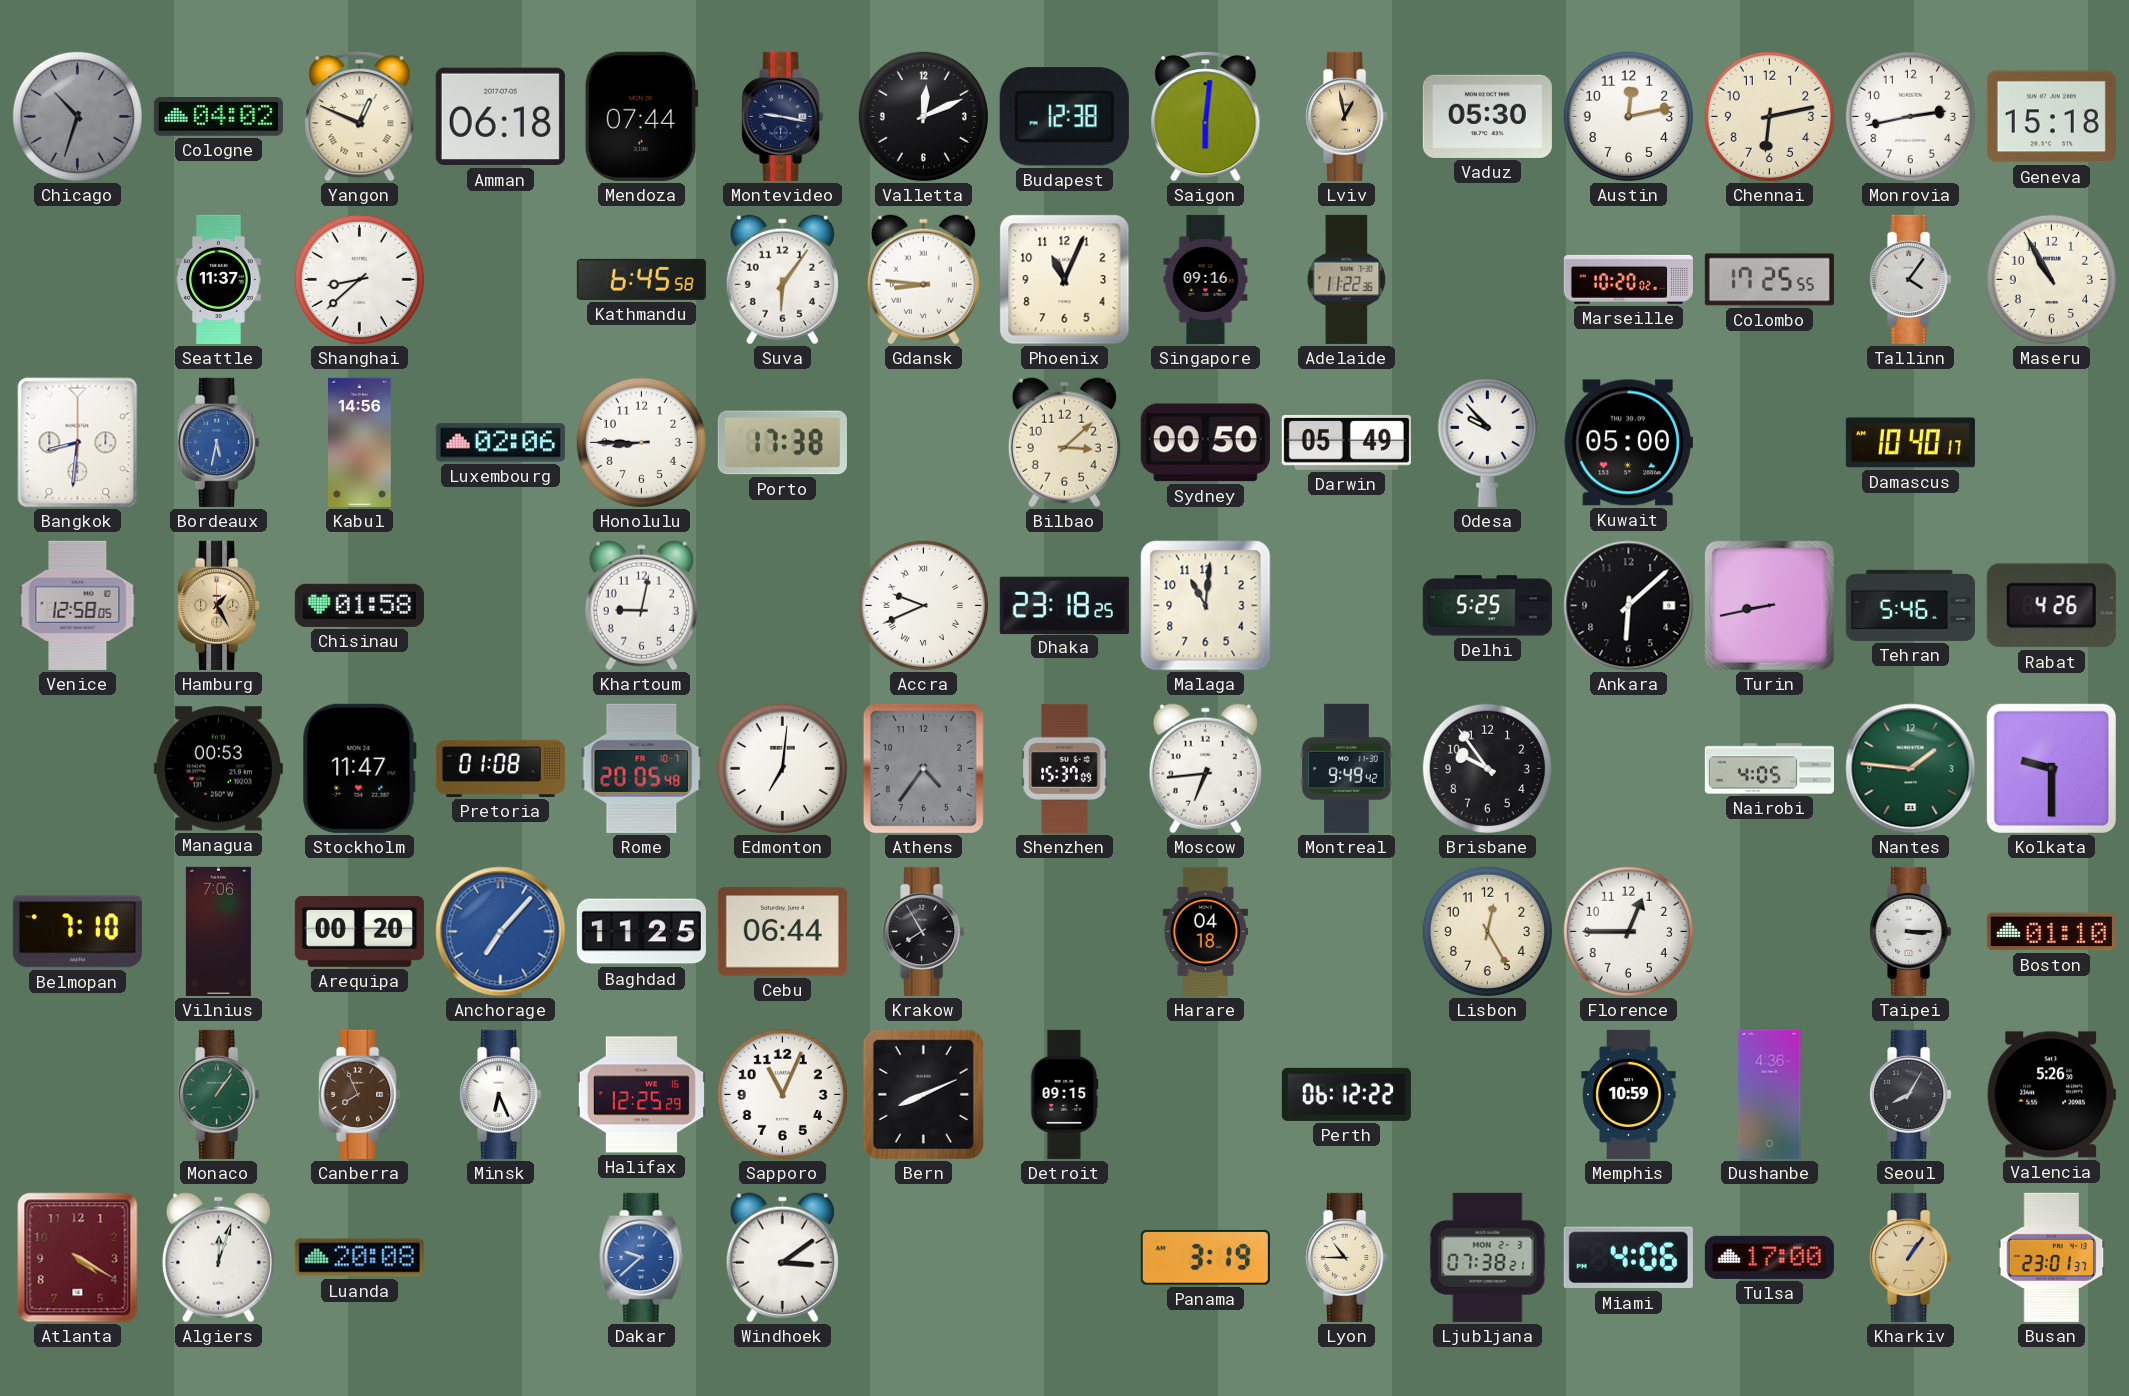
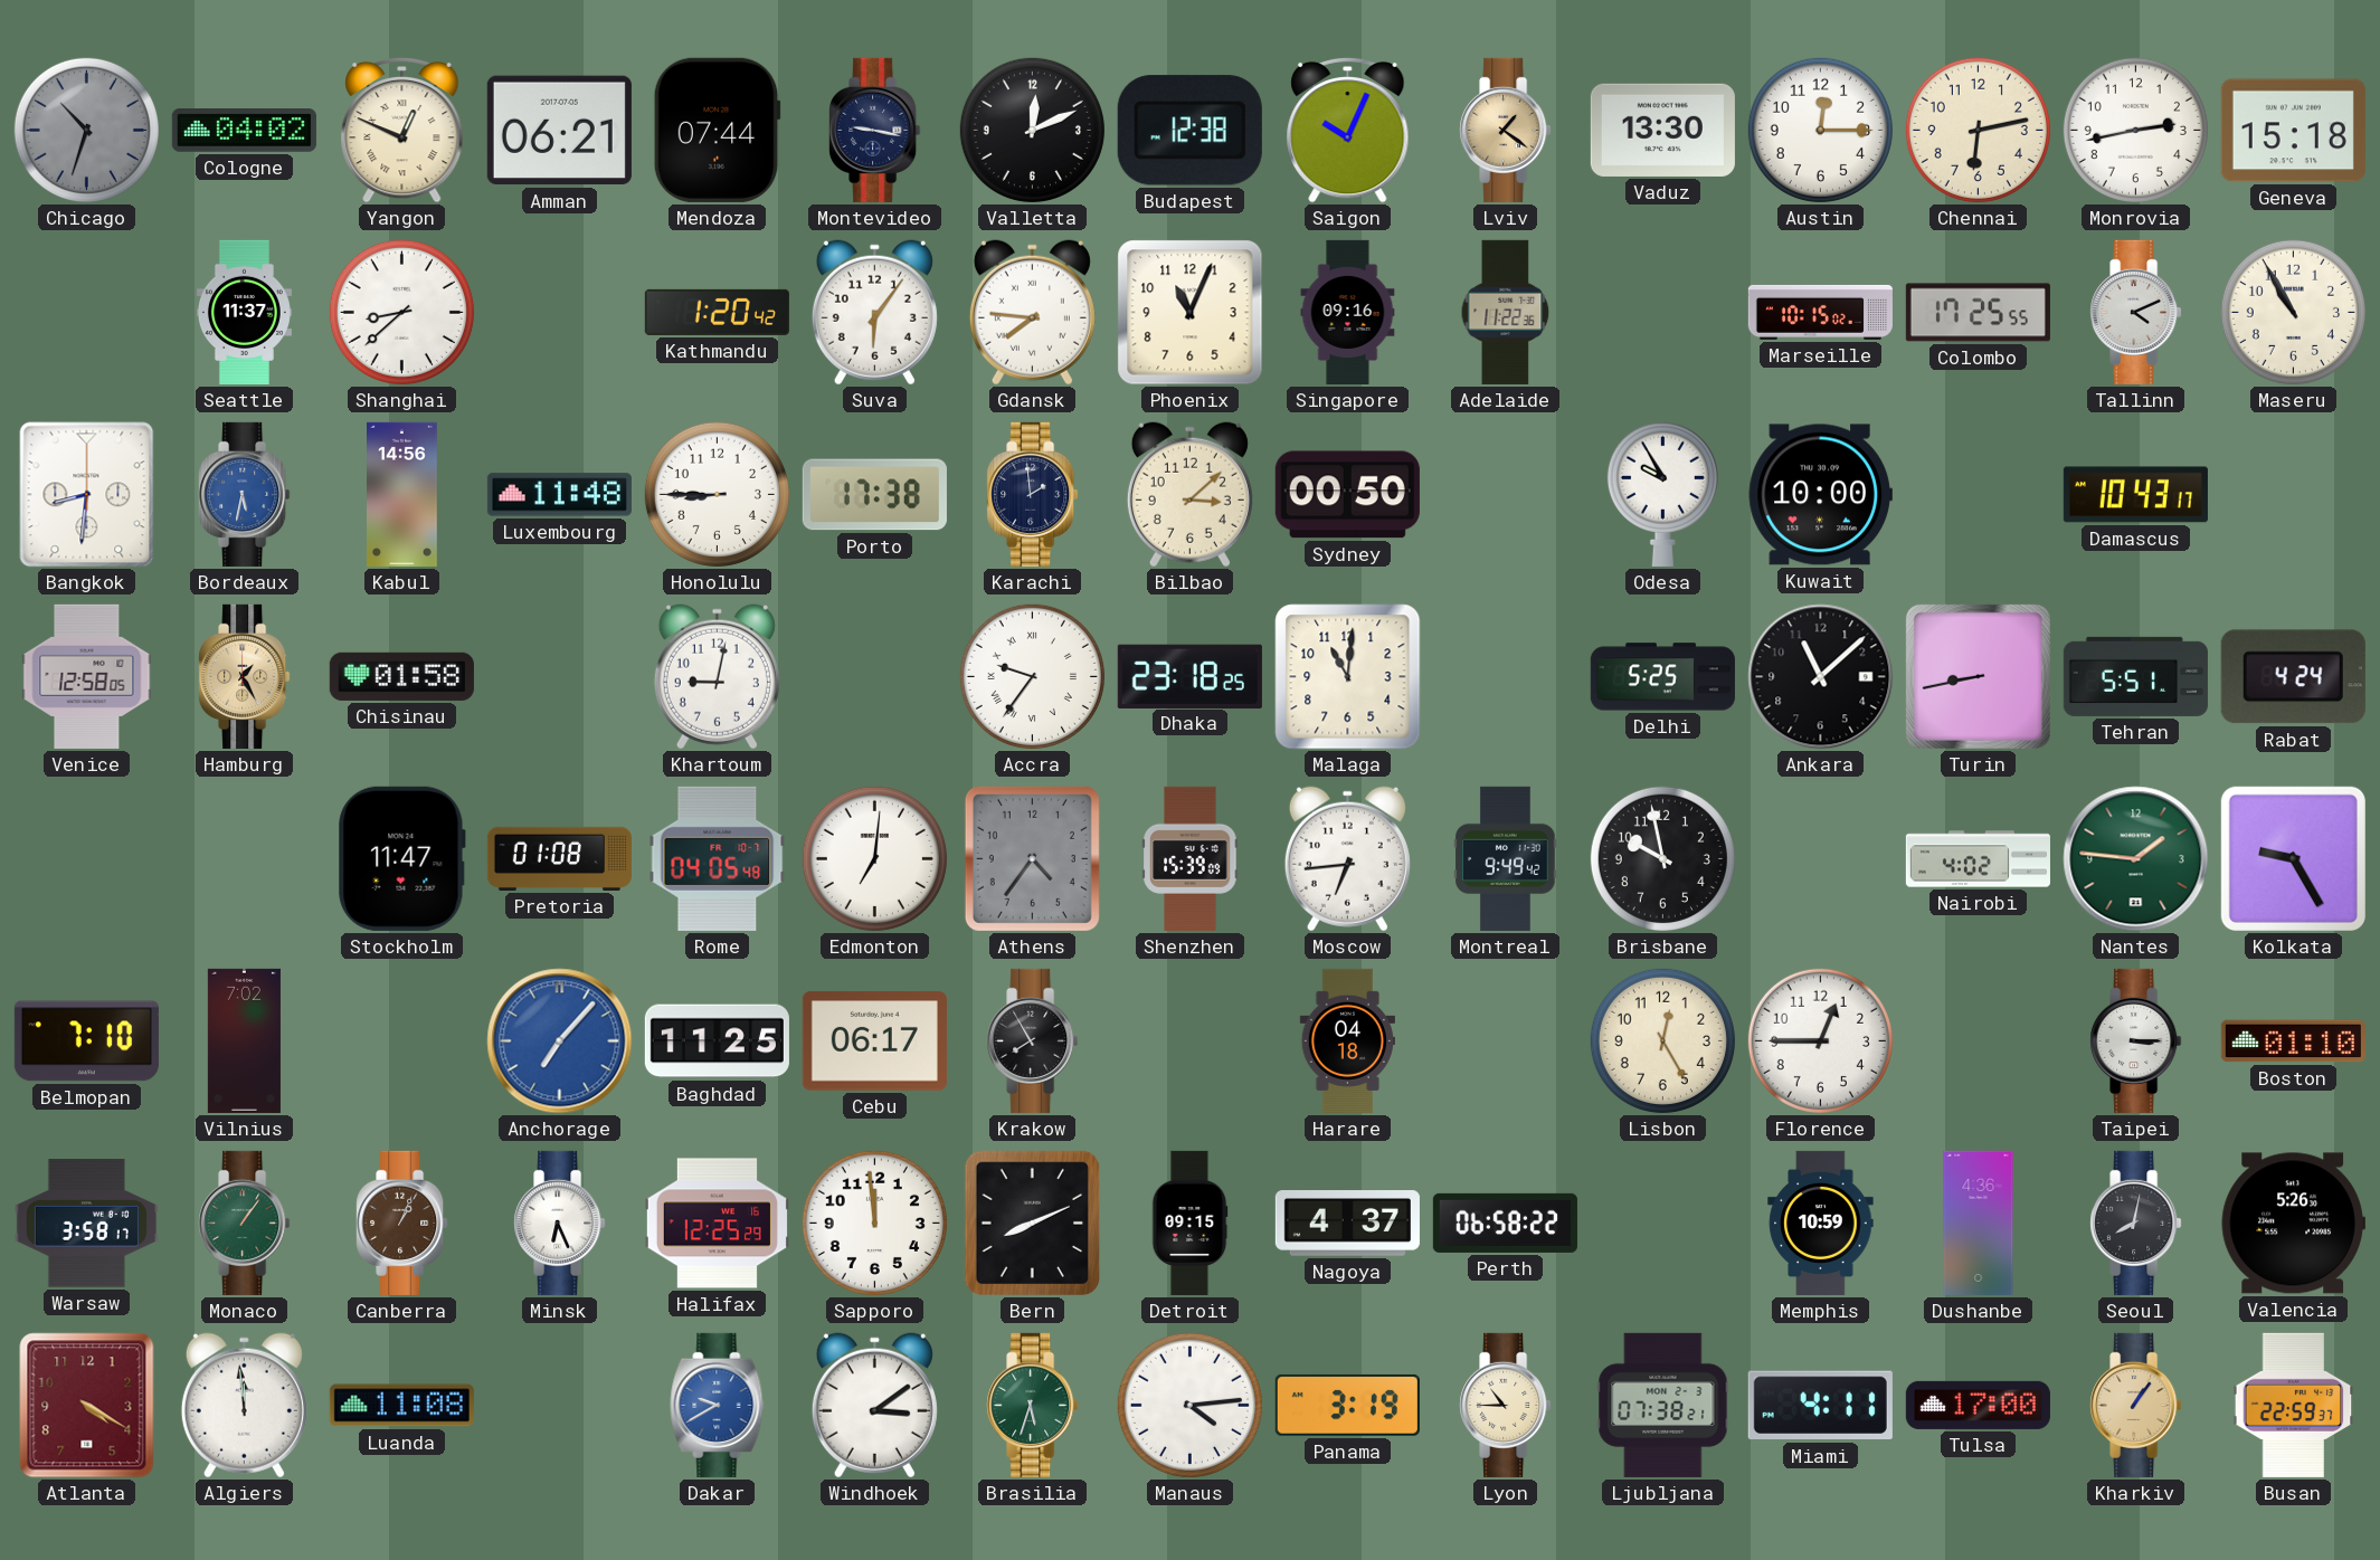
Amman: 06:18 -> 06:21 (559, 131)
Saigon: 6:01 -> 10:04 (1348, 130)
Lviv: 12:58 -> 1:21 (1506, 130)
Vaduz: 05:30 -> 13:30 (1662, 130)
Austin: 12:13 -> 12:15 (1820, 130)
Kathmandu: 6:45 -> 1:20 (717, 312)
Gdansk: 8:46 -> 7:46 (1032, 313)
Marseille: 10:20 -> 10:15 (1820, 312)
Tallinn: 4:06 -> 4:11 (2136, 312)
Luxembourg: 02:06 -> 11:48 (559, 495)
Karachi: none -> 1:59 (1033, 494)
Darwin: 05:49 -> none (1346, 442)
Odesa: 9:53 -> 9:55 (1662, 494)
Kuwait: 05:00 -> 10:00 (1820, 495)
Damascus: 10:40 -> 10:43 (2135, 495)
Accra: 9:41 -> 9:36 (1032, 676)
Ankara: 6:08 -> 11:08 (1821, 677)
Tehran: 5:46 -> 5:51 (2135, 676)
Rabat: 4:26 -> 4:24 (2293, 677)
Managua: 00:53 -> none (218, 769)
Rome: 20:05 -> 04:05 (718, 858)
Shenzhen: 15:37 -> 15:39 (1191, 858)
Brisbane: 9:54 -> 9:58 (1662, 858)
Nairobi: 4:05 -> 4:02 (1978, 859)
Kolkata: 9:30 -> 9:25 (2293, 858)
Vilnius: 7:06 -> 7:02 (244, 1040)
Arequipa: 00:20 -> none (359, 931)
Cebu: 06:44 -> 06:17 (874, 1041)
Warsaw: none -> 3:58 (86, 1224)
Canberra: 7:56 -> 1:04 (402, 1223)
Sapporo: 11:04 -> 11:59 (874, 1223)
Nagoya: none -> 4:37 (1347, 1224)
Perth: 06:12 -> 06:58 (1505, 1223)
Seoul: 8:05 -> 8:02 (2136, 1223)
Algiers: 12:03 -> 11:59 (244, 1406)
Luanda: 20:08 -> 11:08 (401, 1406)
Dakar: 9:38 -> 9:40 (718, 1405)
Brasilia: none -> 5:33 (1033, 1405)
Manaus: none -> 4:14 (1189, 1405)
Miami: 4:06 -> 4:11 (1820, 1406)
Busan: 23:01 -> 22:59 (2294, 1405)
